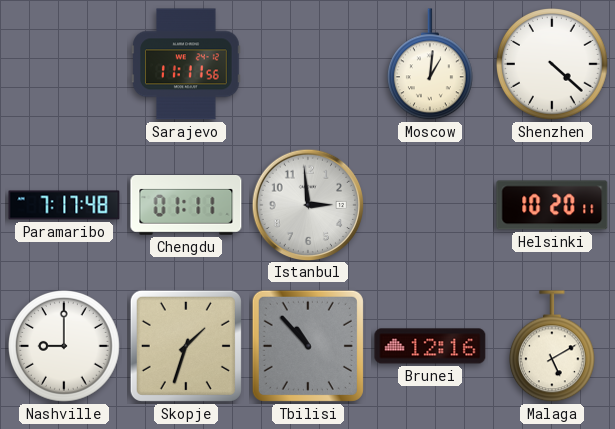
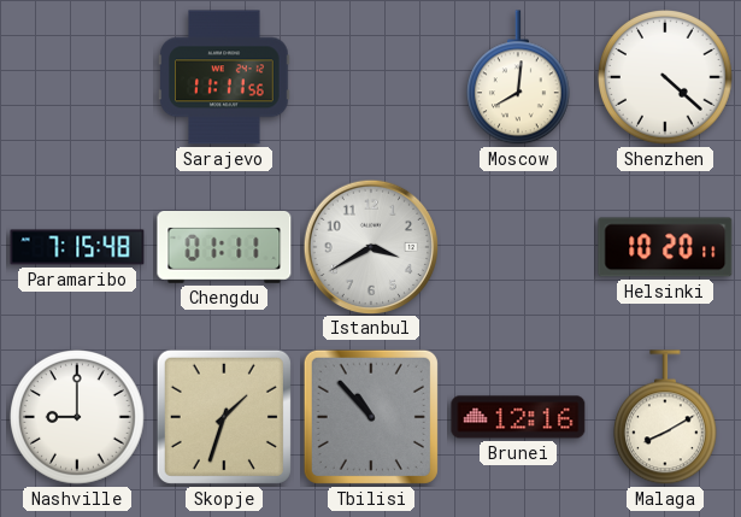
Moscow: 1:01 -> 8:01 (518, 78)
Paramaribo: 7:17 -> 7:15 (77, 247)
Istanbul: 2:59 -> 3:40 (370, 246)
Malaga: 5:10 -> 8:10 (665, 418)
